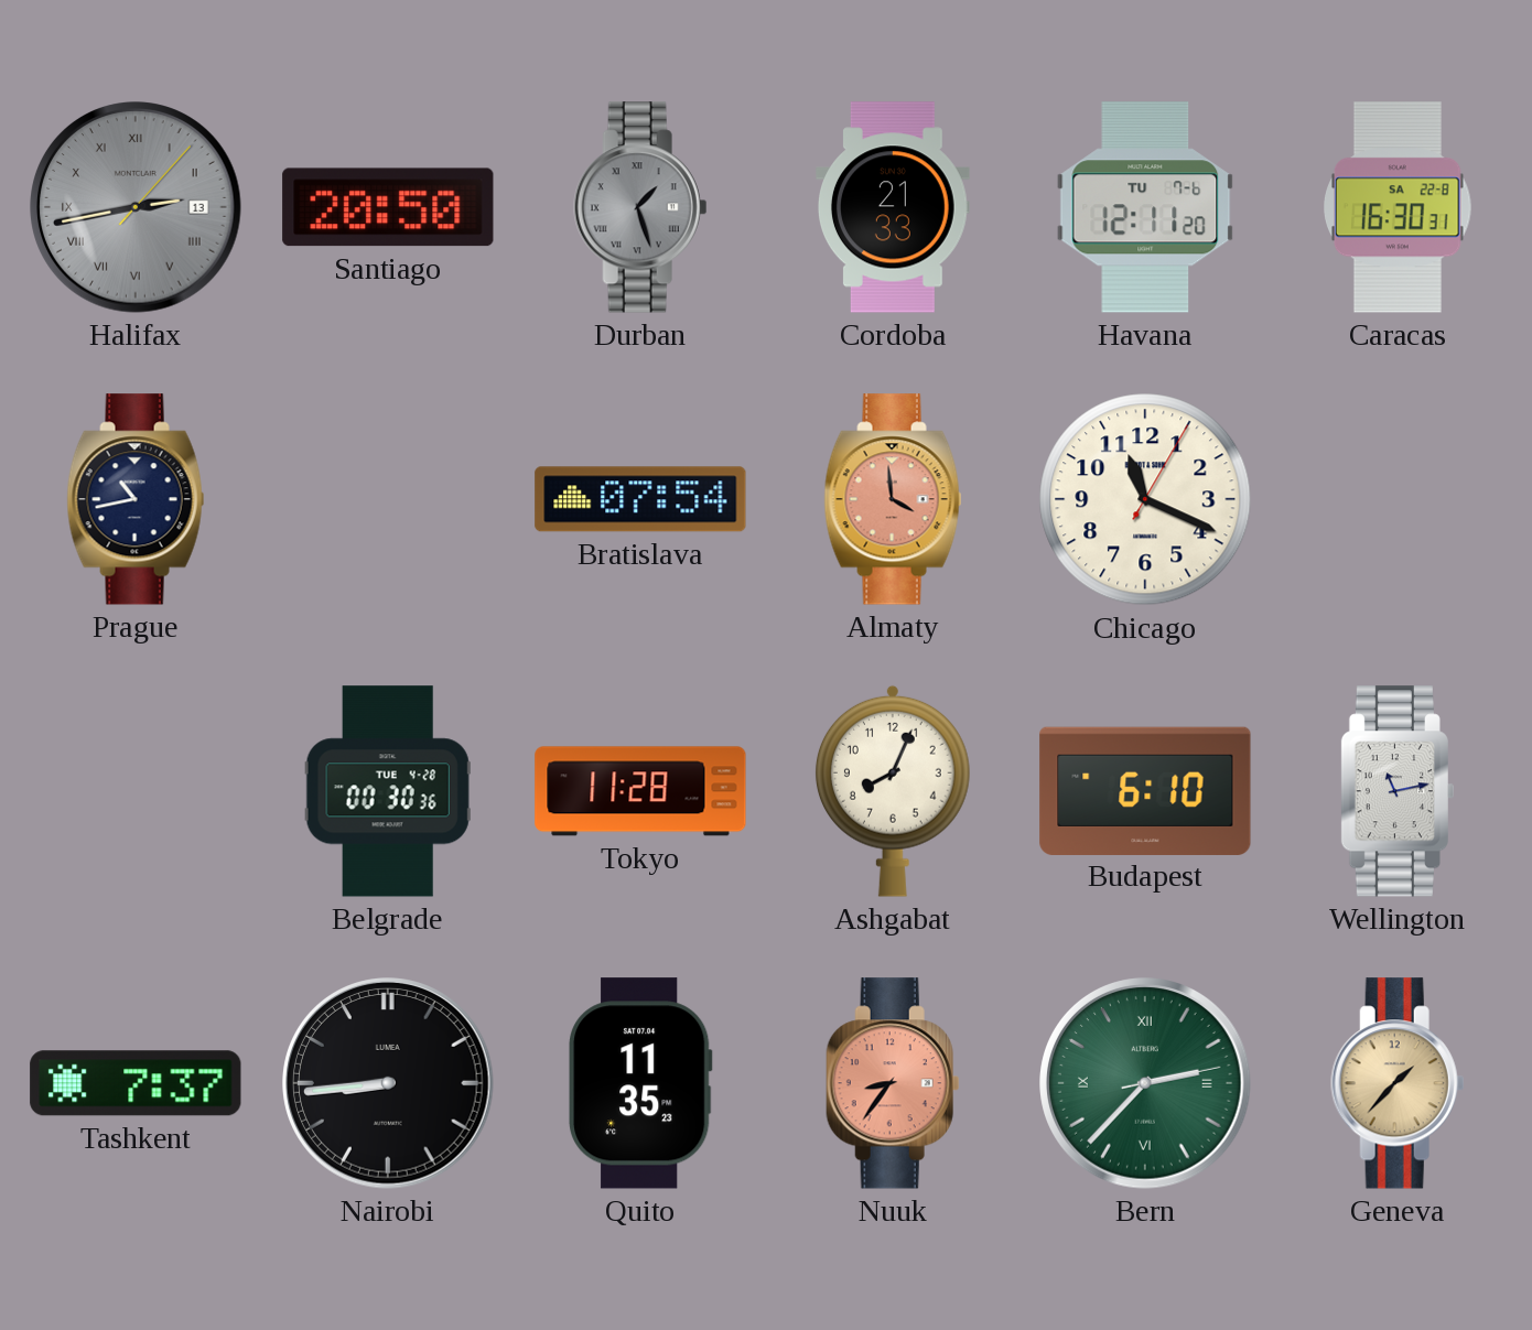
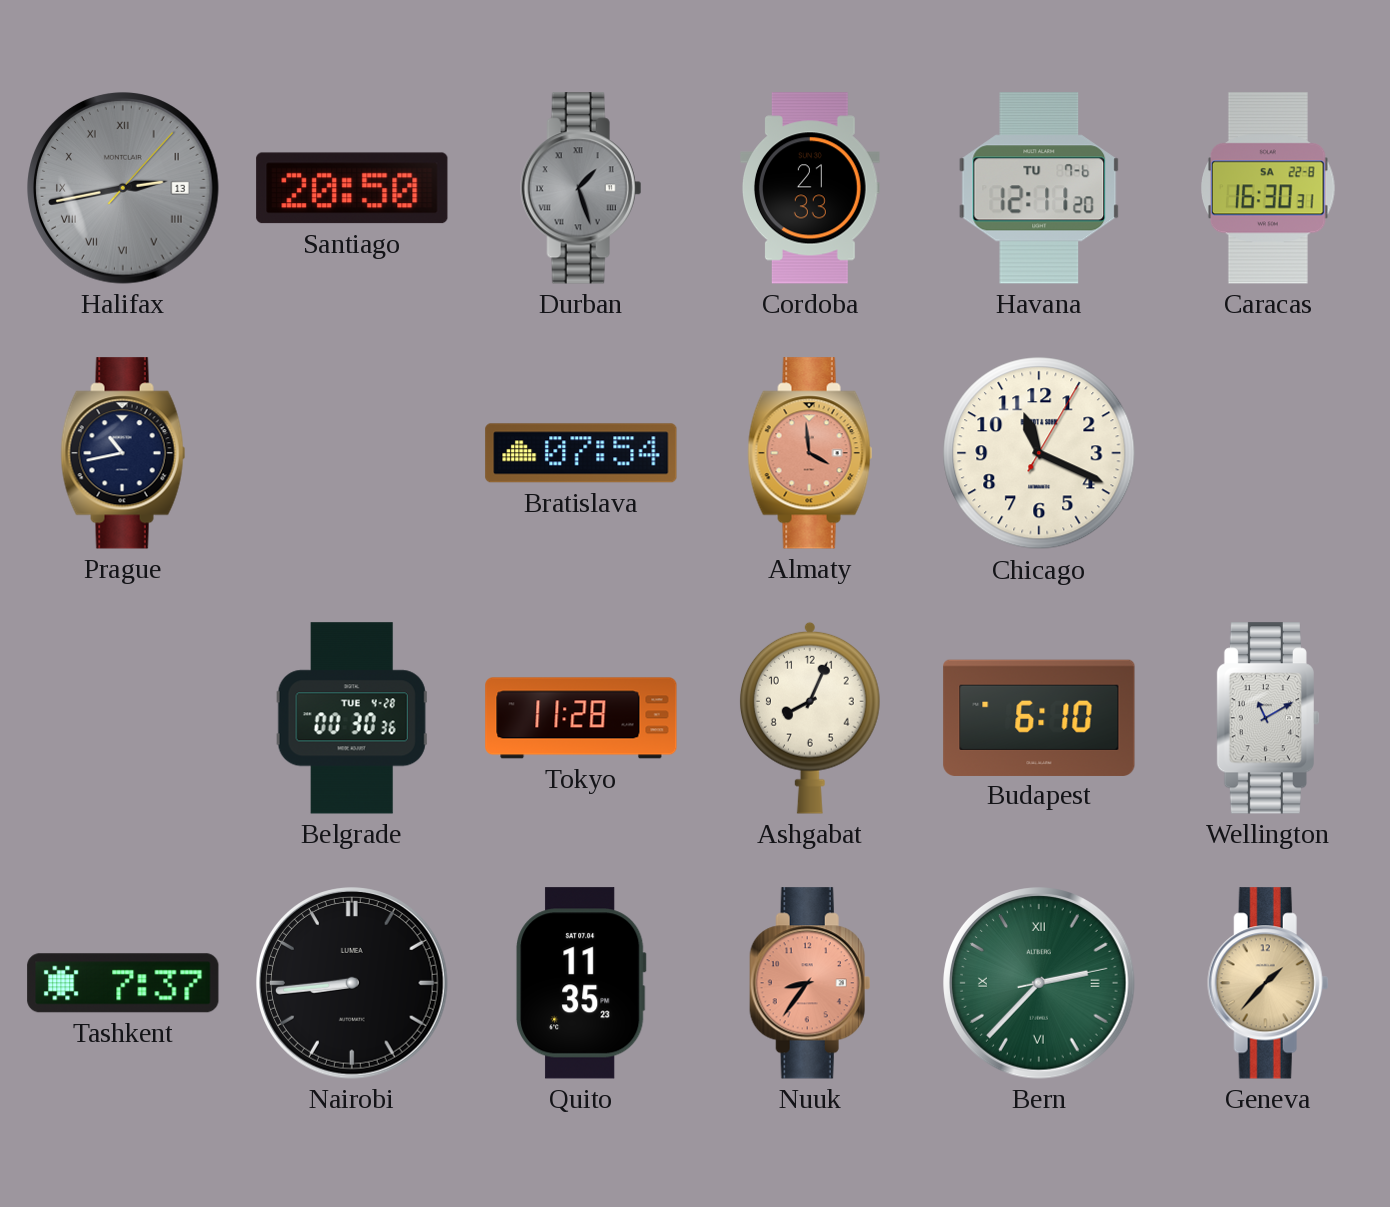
Wellington: 11:13 -> 11:10 (1268, 718)
